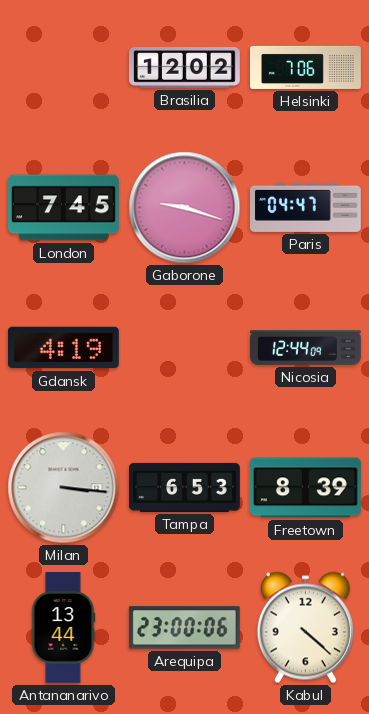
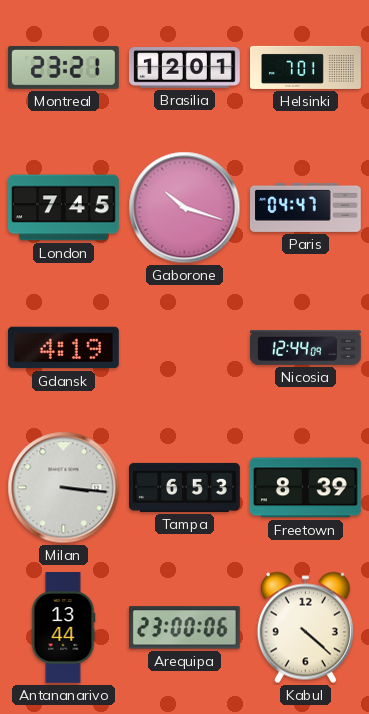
Montreal: none -> 23:21 (63, 67)
Brasilia: 12:02 -> 12:01 (185, 68)
Helsinki: 7:06 -> 7:01 (306, 67)
Gaborone: 9:18 -> 10:18 (185, 208)
